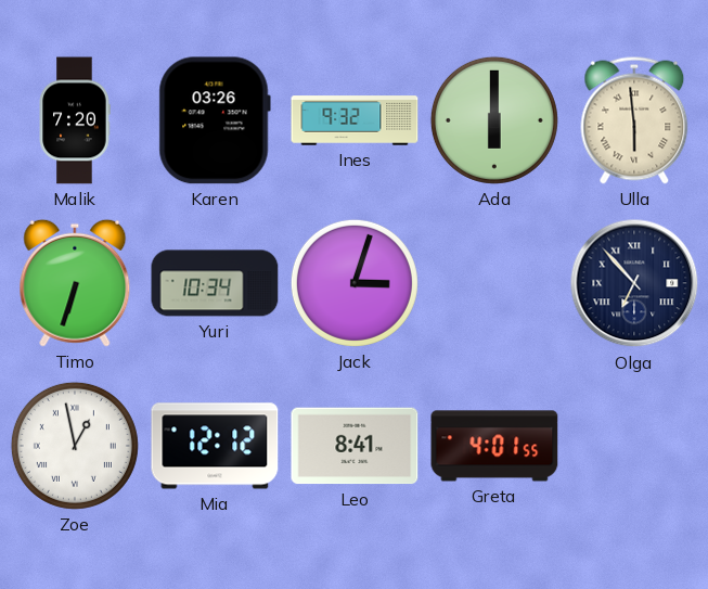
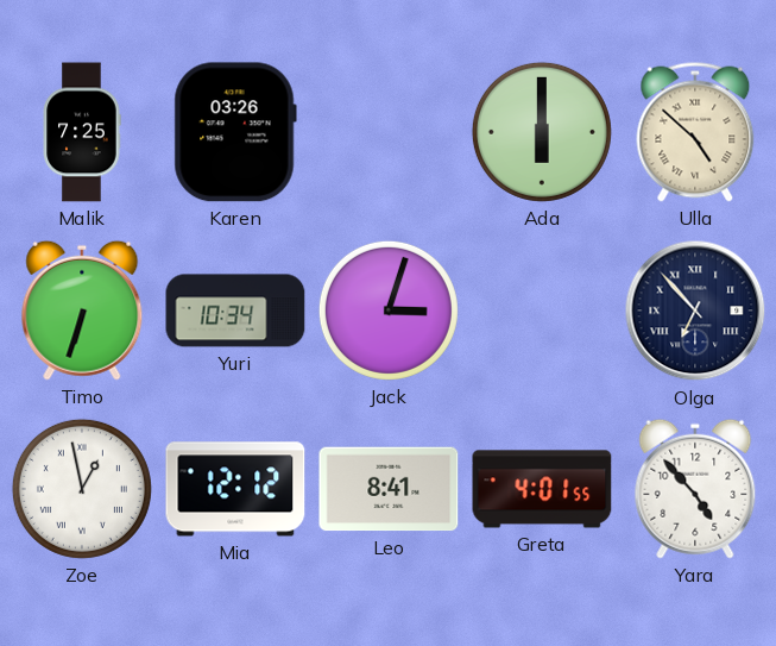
Malik: 7:20 -> 7:25 (82, 132)
Ines: 9:32 -> none (355, 120)
Ulla: 5:59 -> 4:52 (695, 132)
Yara: none -> 4:53 (695, 489)
